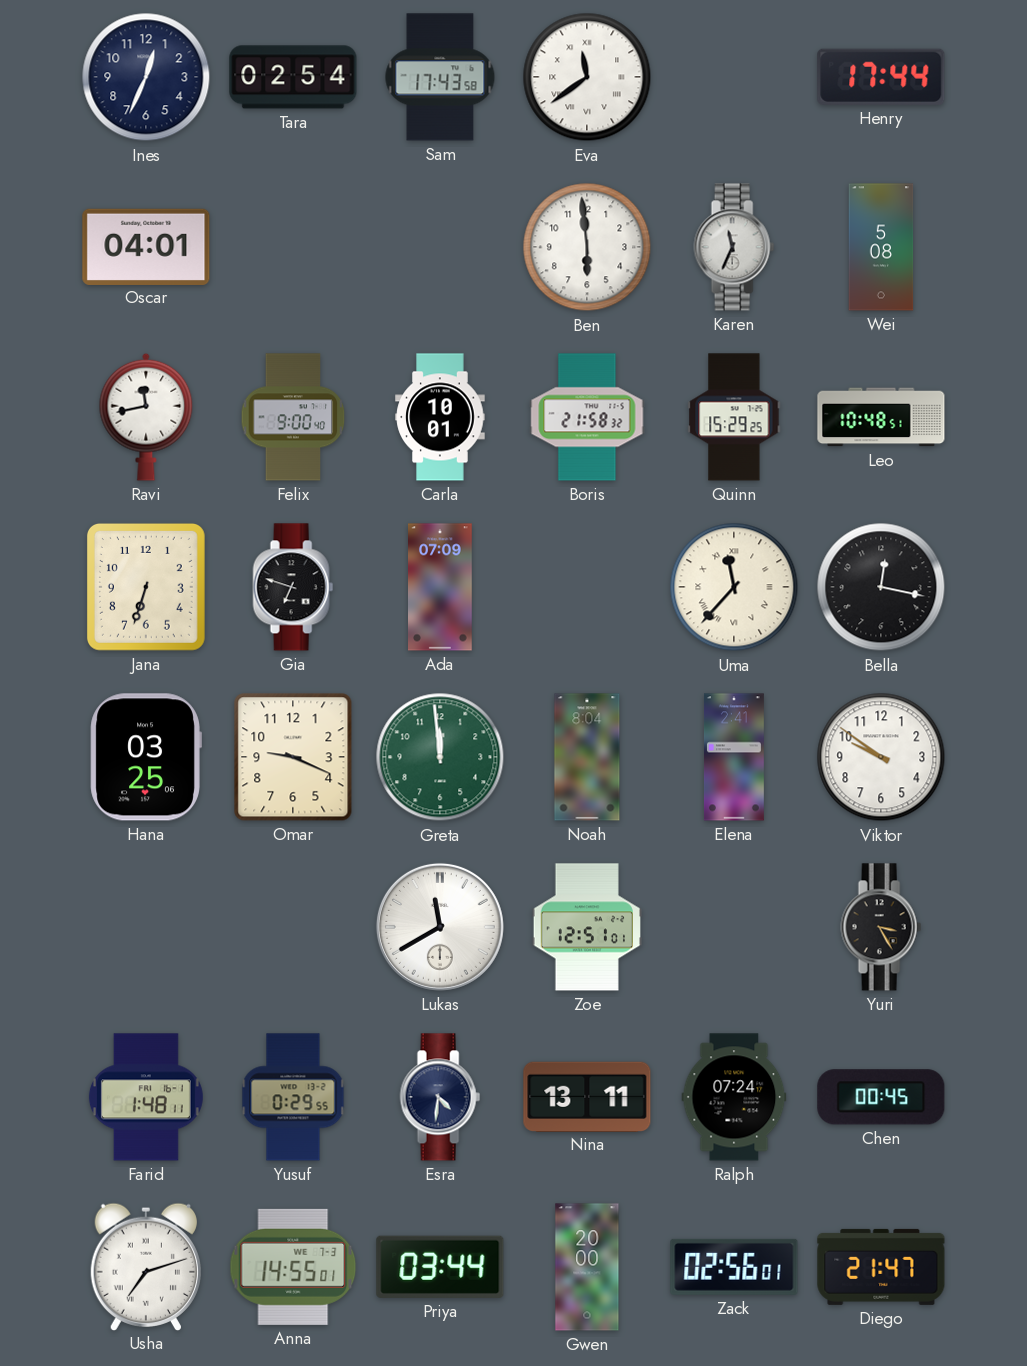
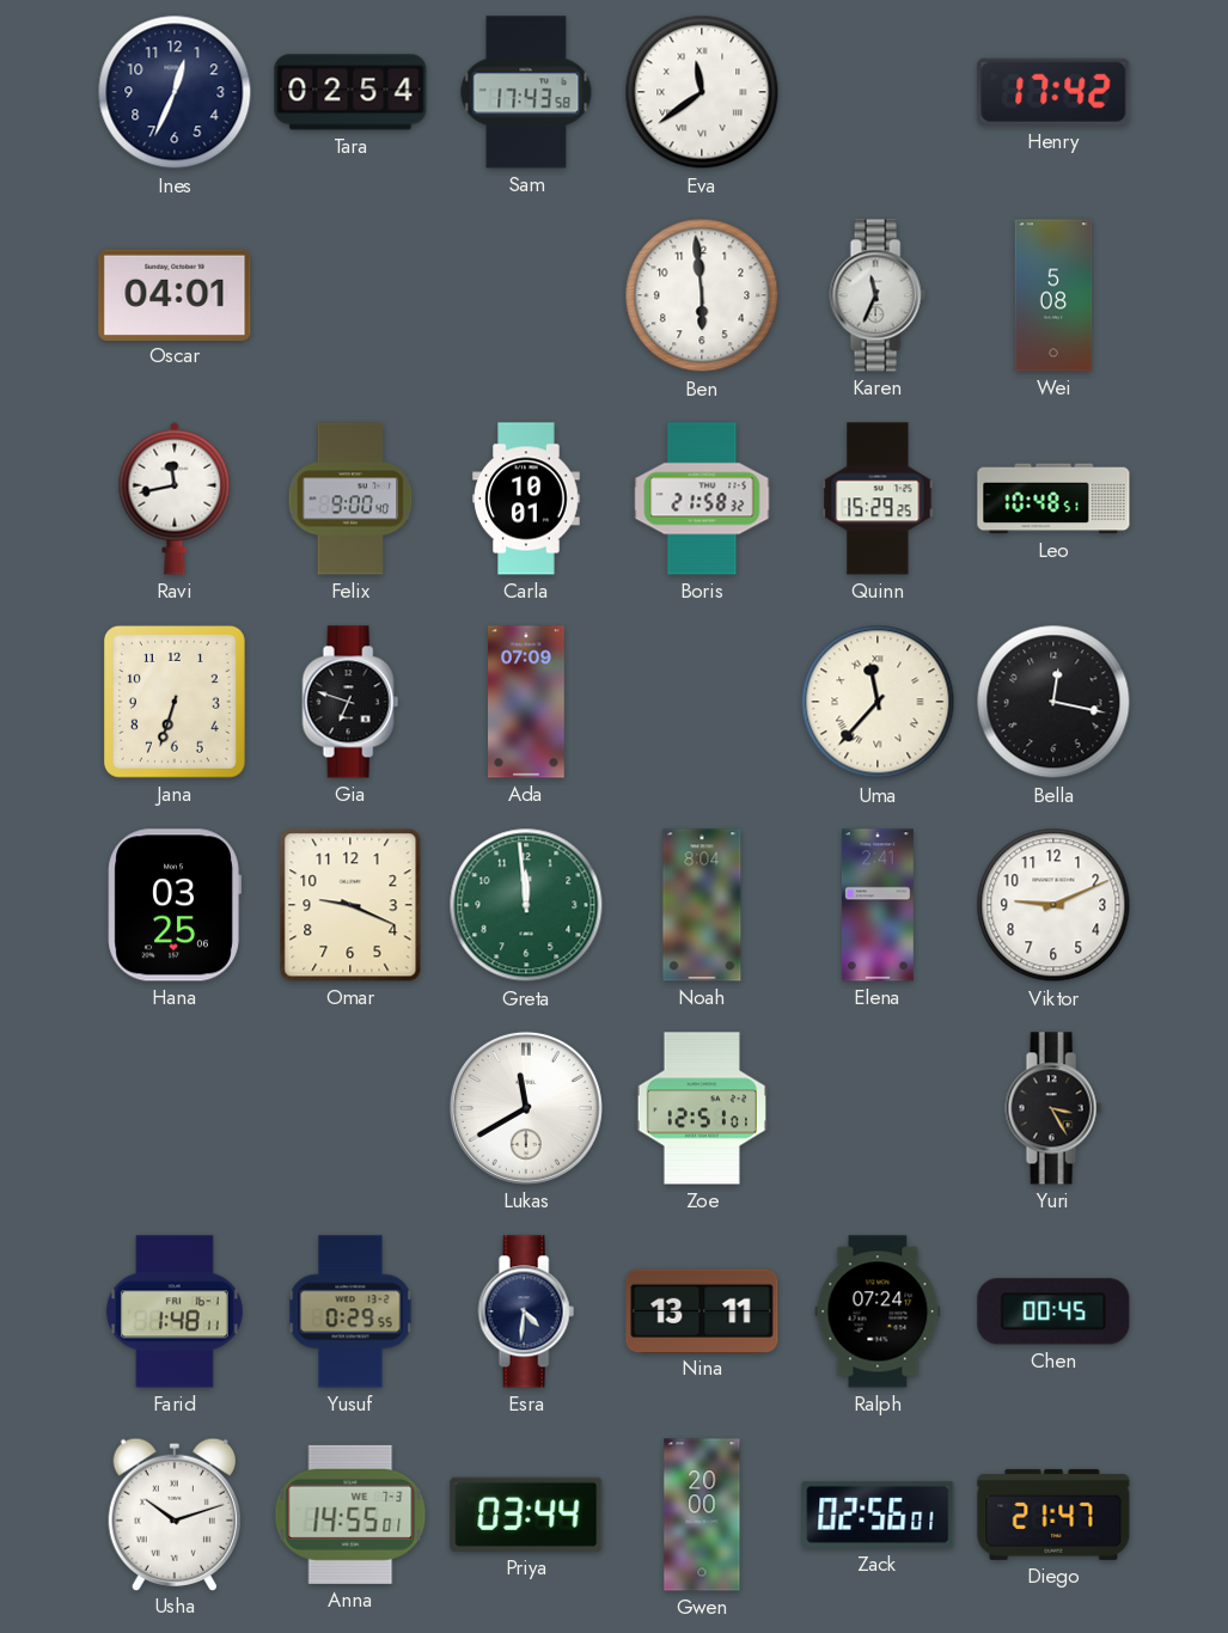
Henry: 17:44 -> 17:42 (1053, 92)
Viktor: 9:51 -> 9:11 (1053, 905)
Usha: 7:12 -> 10:12 (173, 1513)
